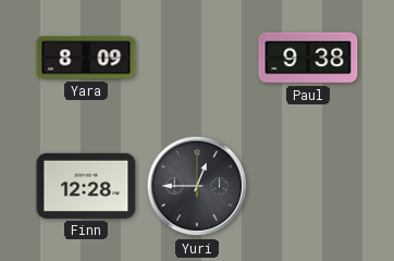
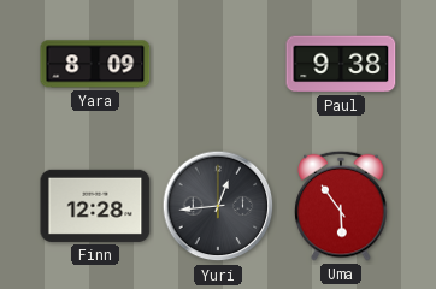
Yuri: 12:45 -> 12:44 (218, 206)
Uma: none -> 5:54 (341, 206)
